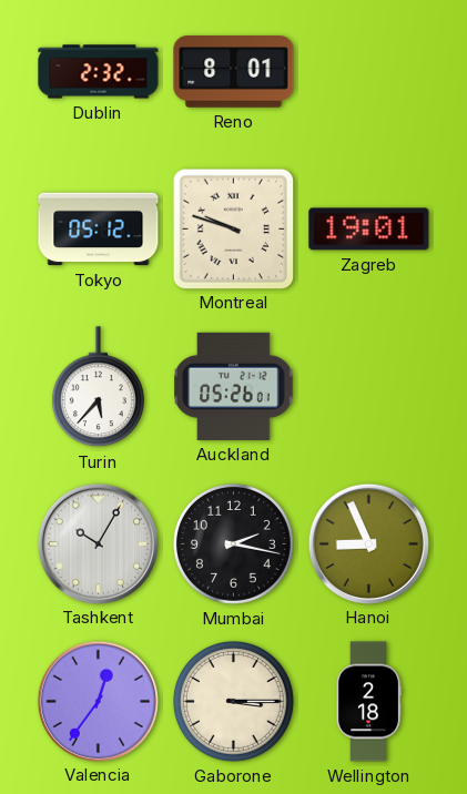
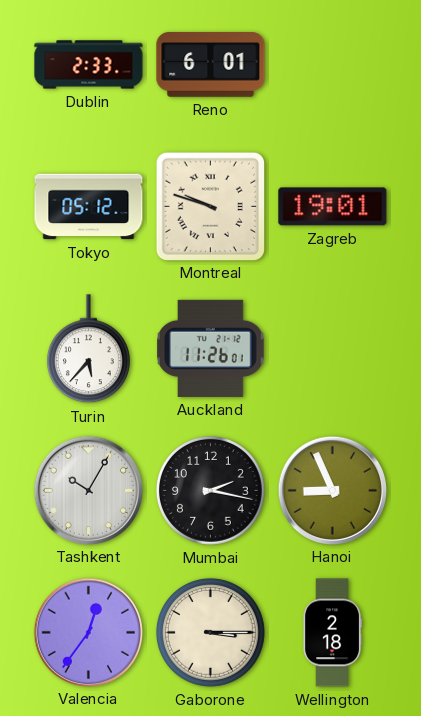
Dublin: 2:32 -> 2:33 (89, 65)
Reno: 8:01 -> 6:01 (211, 65)
Auckland: 05:26 -> 11:26 (211, 348)
